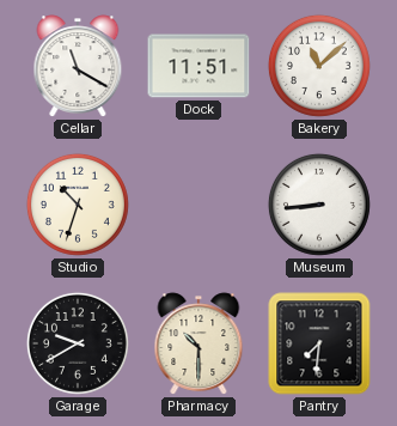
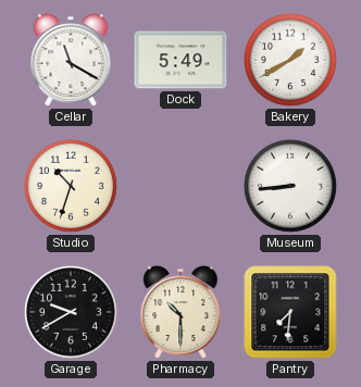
Dock: 11:51 -> 5:49 (180, 60)
Bakery: 11:08 -> 1:40 (290, 60)
